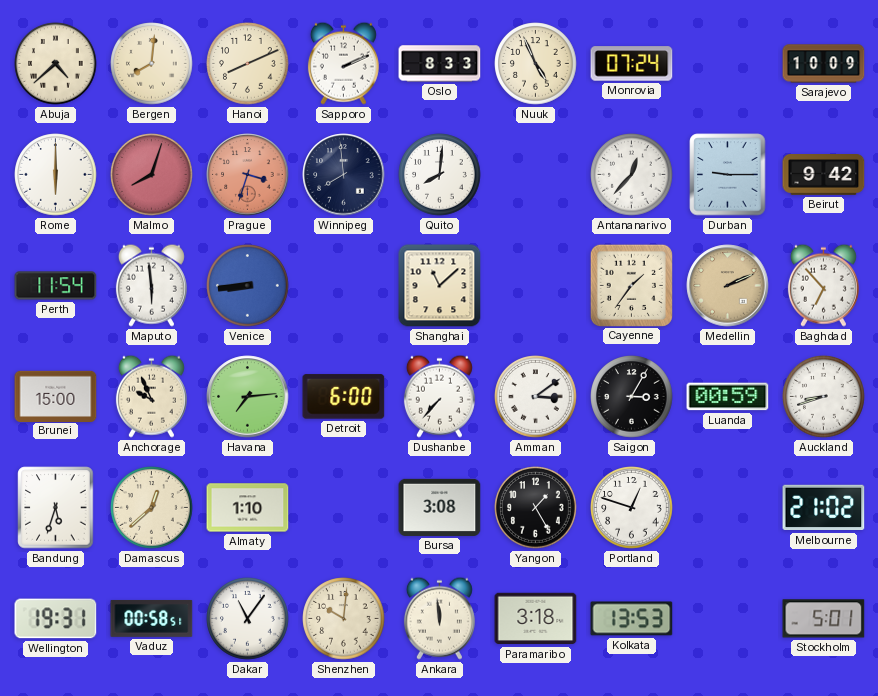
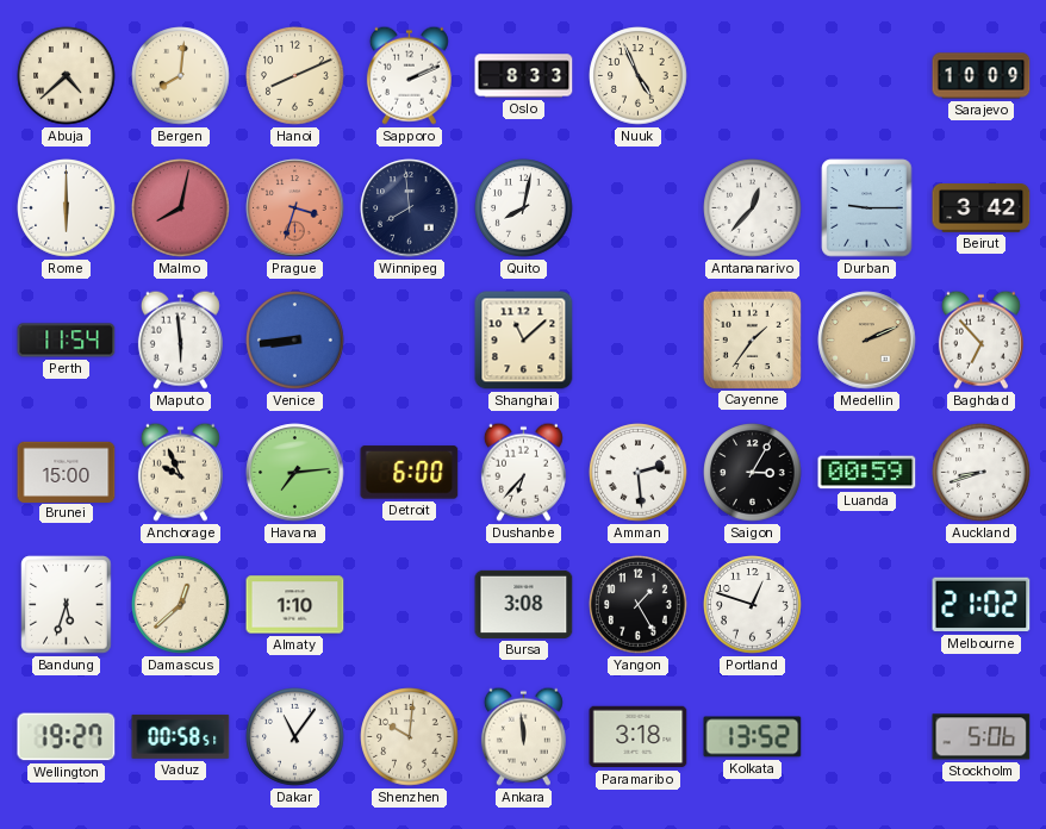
Monrovia: 07:24 -> none (632, 64)
Malmo: 8:03 -> 8:02 (181, 208)
Quito: 8:01 -> 8:02 (524, 208)
Beirut: 9:42 -> 3:42 (982, 208)
Dushanbe: 7:37 -> 6:37 (523, 472)
Amman: 3:09 -> 2:29 (639, 473)
Wellington: 19:31 -> 19:27 (67, 737)
Kolkata: 13:53 -> 13:52 (753, 737)
Stockholm: 5:01 -> 5:06 (982, 737)
